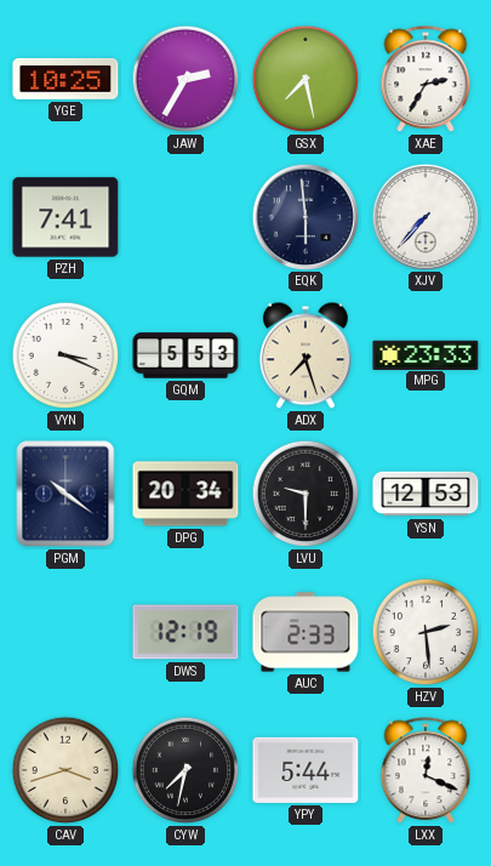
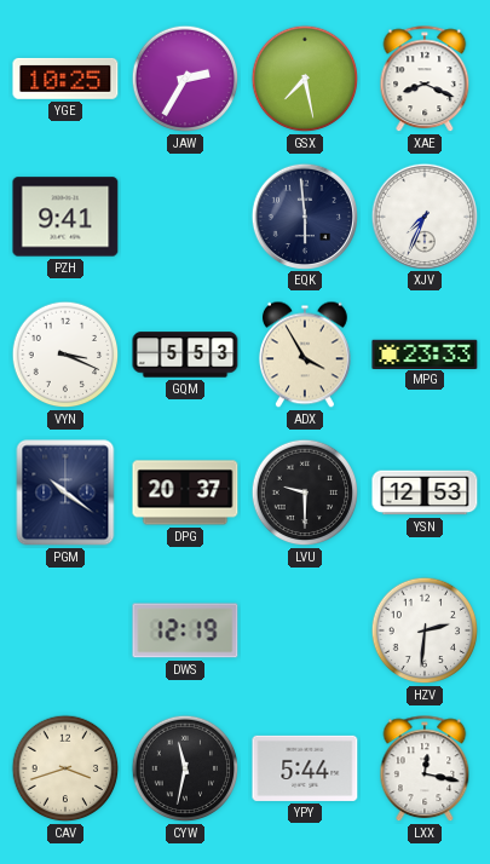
XAE: 2:35 -> 8:19 (425, 80)
PZH: 7:41 -> 9:41 (65, 217)
XJV: 7:37 -> 7:34 (423, 215)
ADX: 7:27 -> 3:55 (305, 355)
DPG: 20:34 -> 20:37 (185, 493)
AUC: 2:33 -> none (306, 632)
HZV: 2:29 -> 2:31 (425, 630)
CYW: 7:32 -> 11:32 (185, 768)
LXX: 12:19 -> 12:17 (425, 770)
